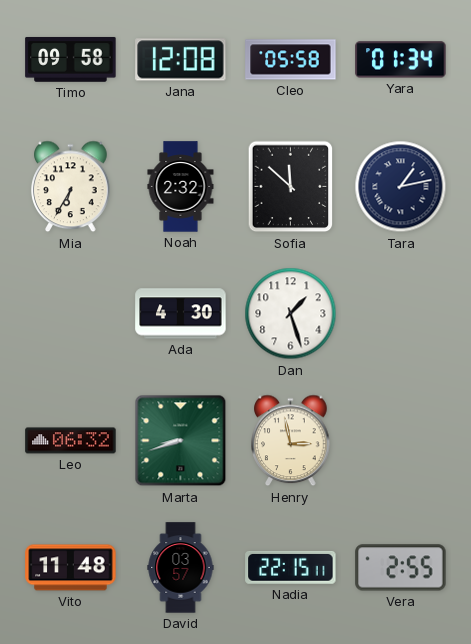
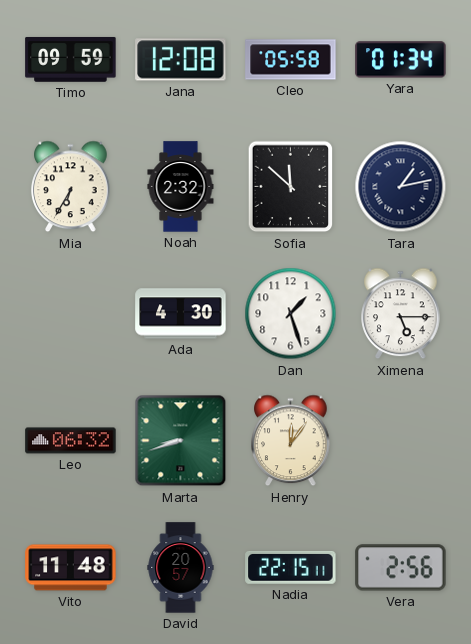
Timo: 09:58 -> 09:59 (71, 60)
Ximena: none -> 5:15 (401, 314)
Henry: 2:58 -> 12:06 (291, 441)
David: 03:57 -> 20:57 (181, 568)
Vera: 2:55 -> 2:56 (401, 568)
